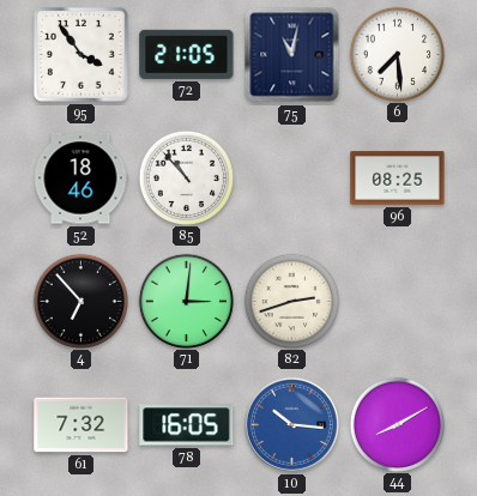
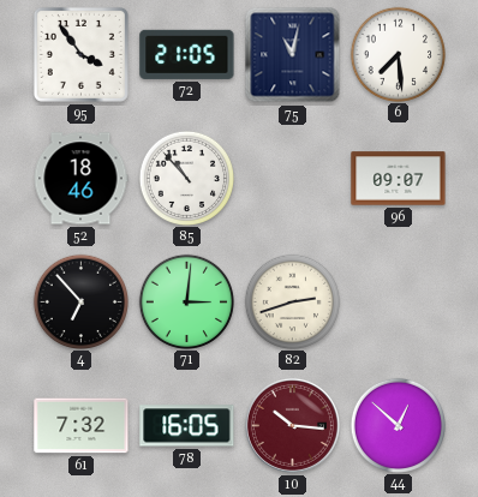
96: 08:25 -> 09:07 (399, 179)
10 dial: blue -> burgundy (292, 425)
44: 8:10 -> 12:52 (398, 425)
